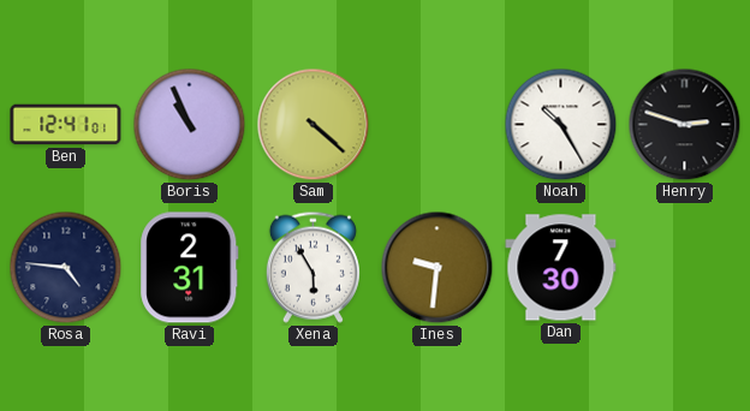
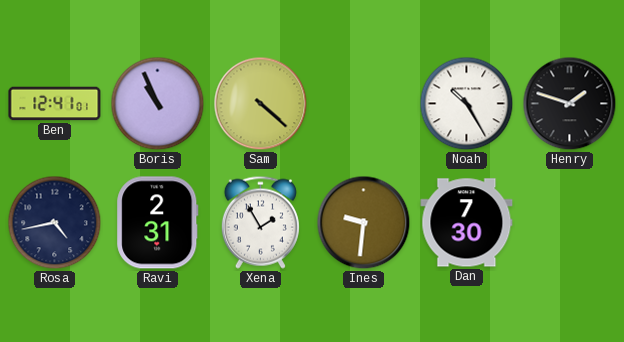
Henry: 2:48 -> 1:48 (570, 104)
Rosa: 4:46 -> 4:43 (55, 223)
Xena: 5:55 -> 1:55 (260, 222)
